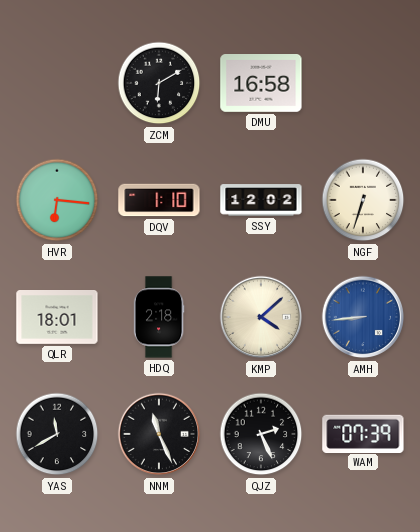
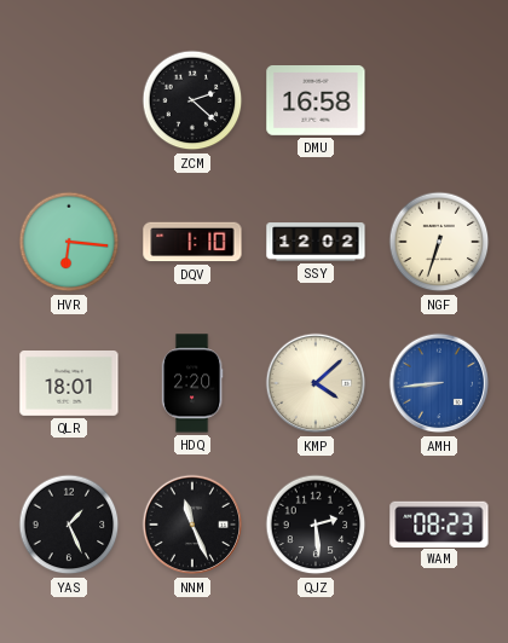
ZCM: 6:10 -> 2:22 (192, 100)
HDQ: 2:18 -> 2:20 (192, 383)
YAS: 11:40 -> 1:26 (69, 525)
QJZ: 2:26 -> 2:29 (316, 525)
WAM: 07:39 -> 08:23 (439, 523)
